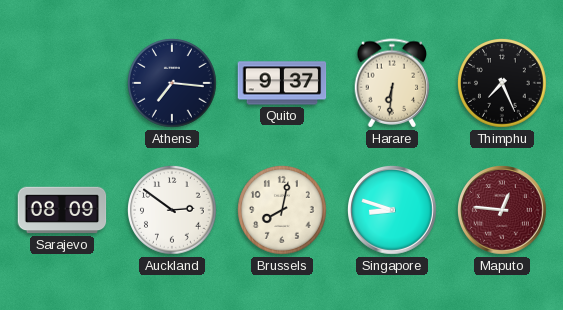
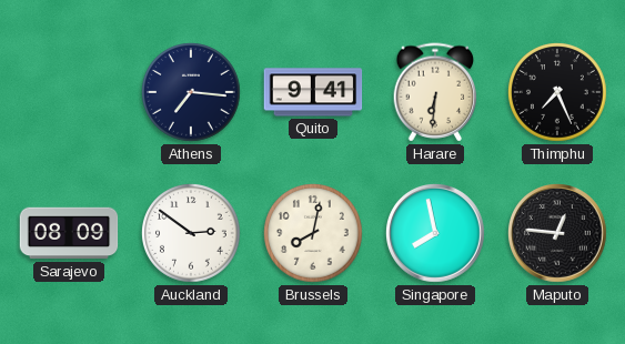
Quito: 9:37 -> 9:41 (313, 92)
Singapore: 8:48 -> 7:58 (436, 234)
Maputo dial: burgundy -> black (558, 234)
